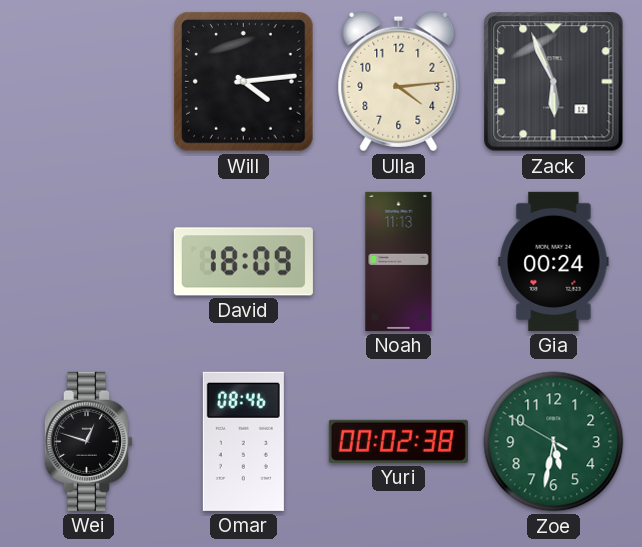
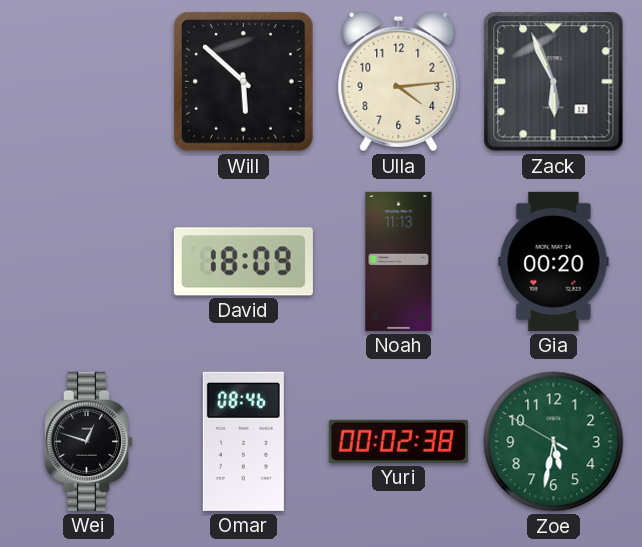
Will: 4:14 -> 5:52 (244, 82)
Gia: 00:24 -> 00:20 (554, 261)
